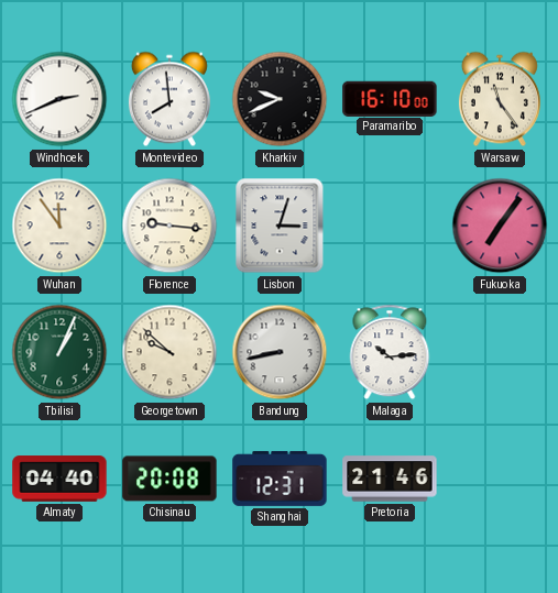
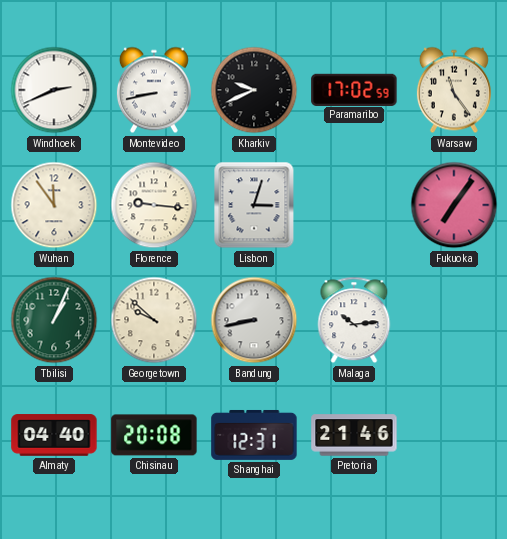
Montevideo: 7:59 -> 8:43 (154, 90)
Paramaribo: 16:10 -> 17:02 (354, 89)
